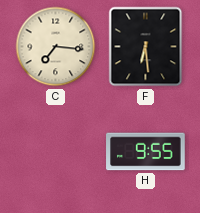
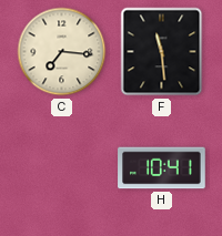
F: 6:29 -> 11:29 (162, 52)
H: 9:55 -> 10:41 (162, 168)
